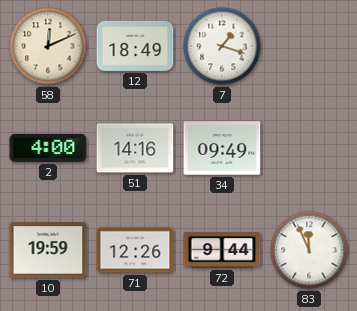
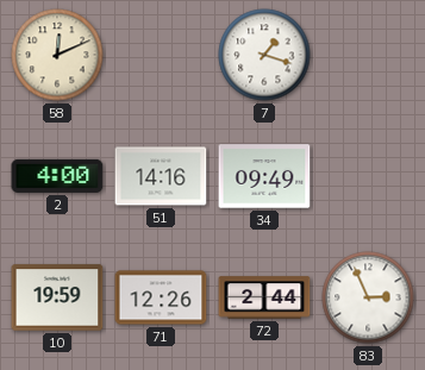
12: 18:49 -> none (135, 46)
72: 9:44 -> 2:44 (264, 297)
83: 11:56 -> 2:56 (368, 297)
